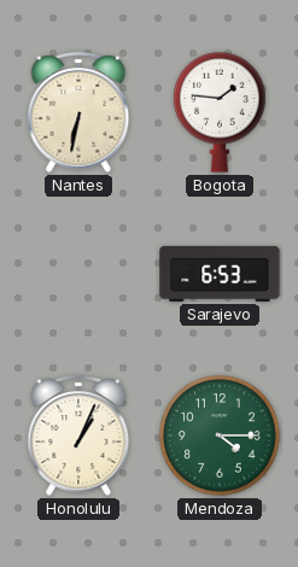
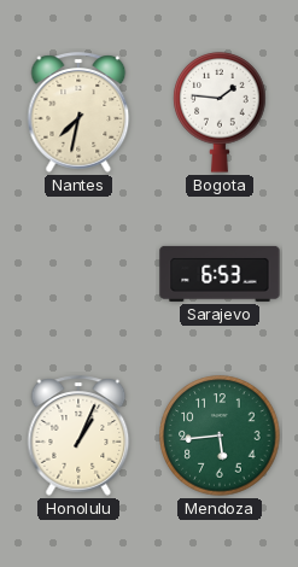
Nantes: 6:32 -> 7:32 (78, 112)
Mendoza: 4:15 -> 5:44 (220, 436)
